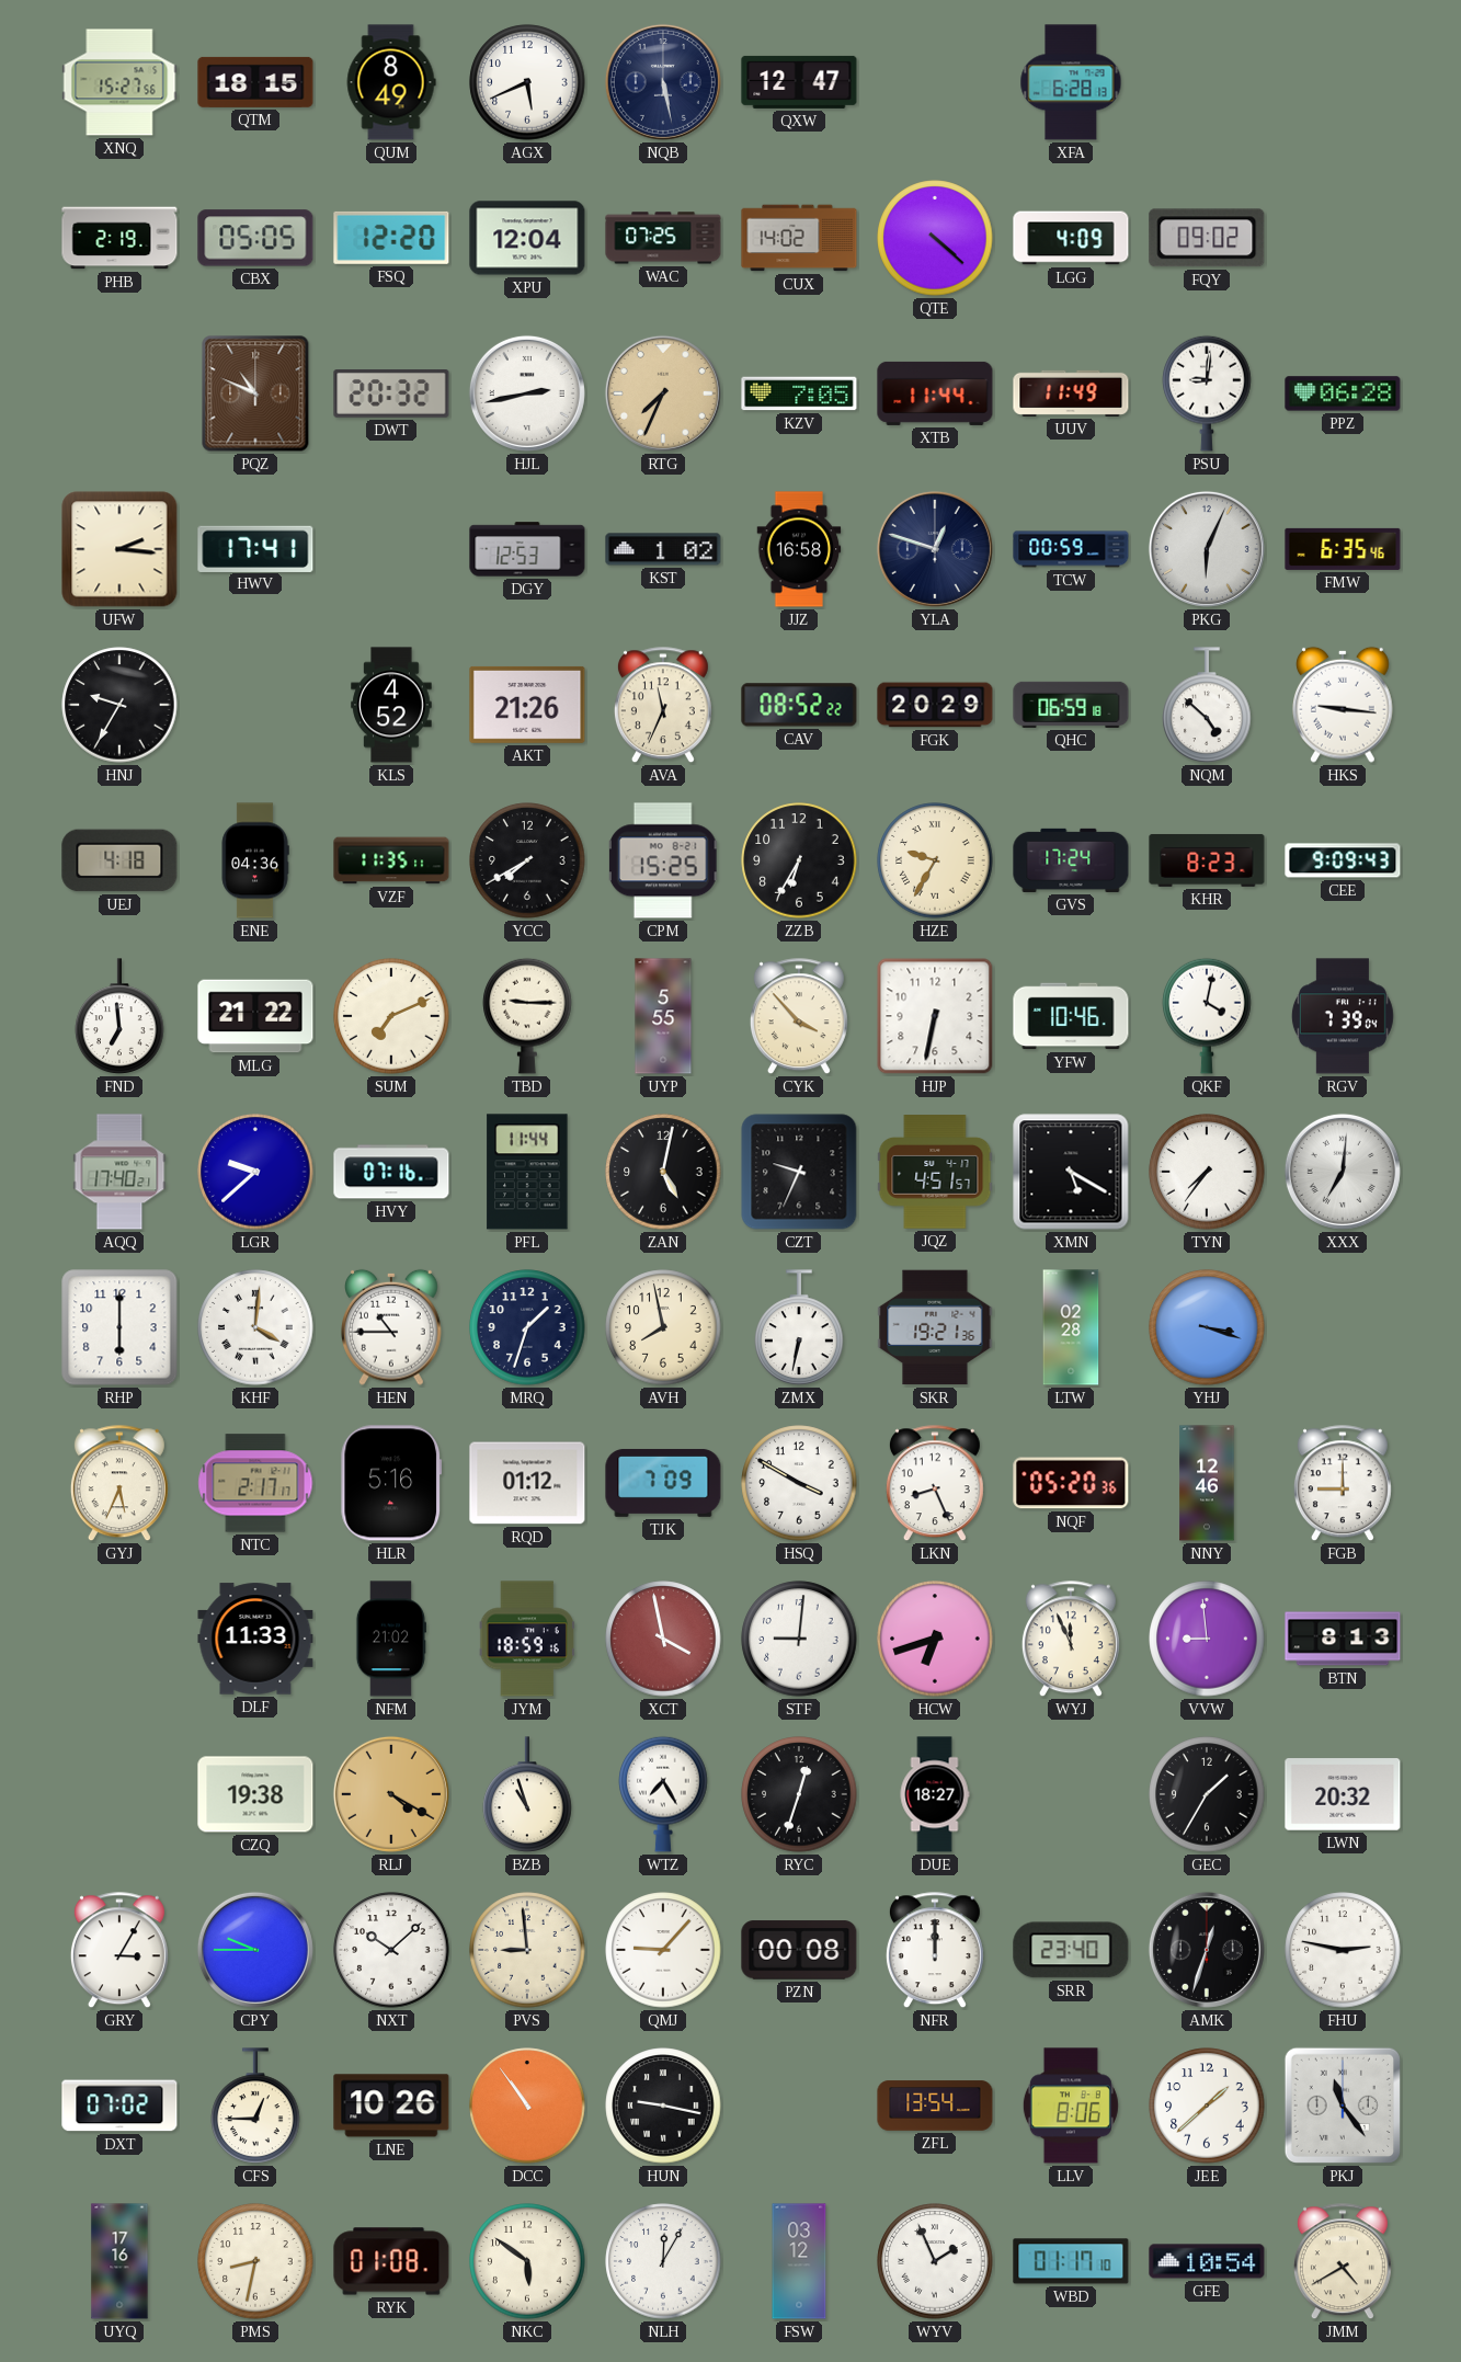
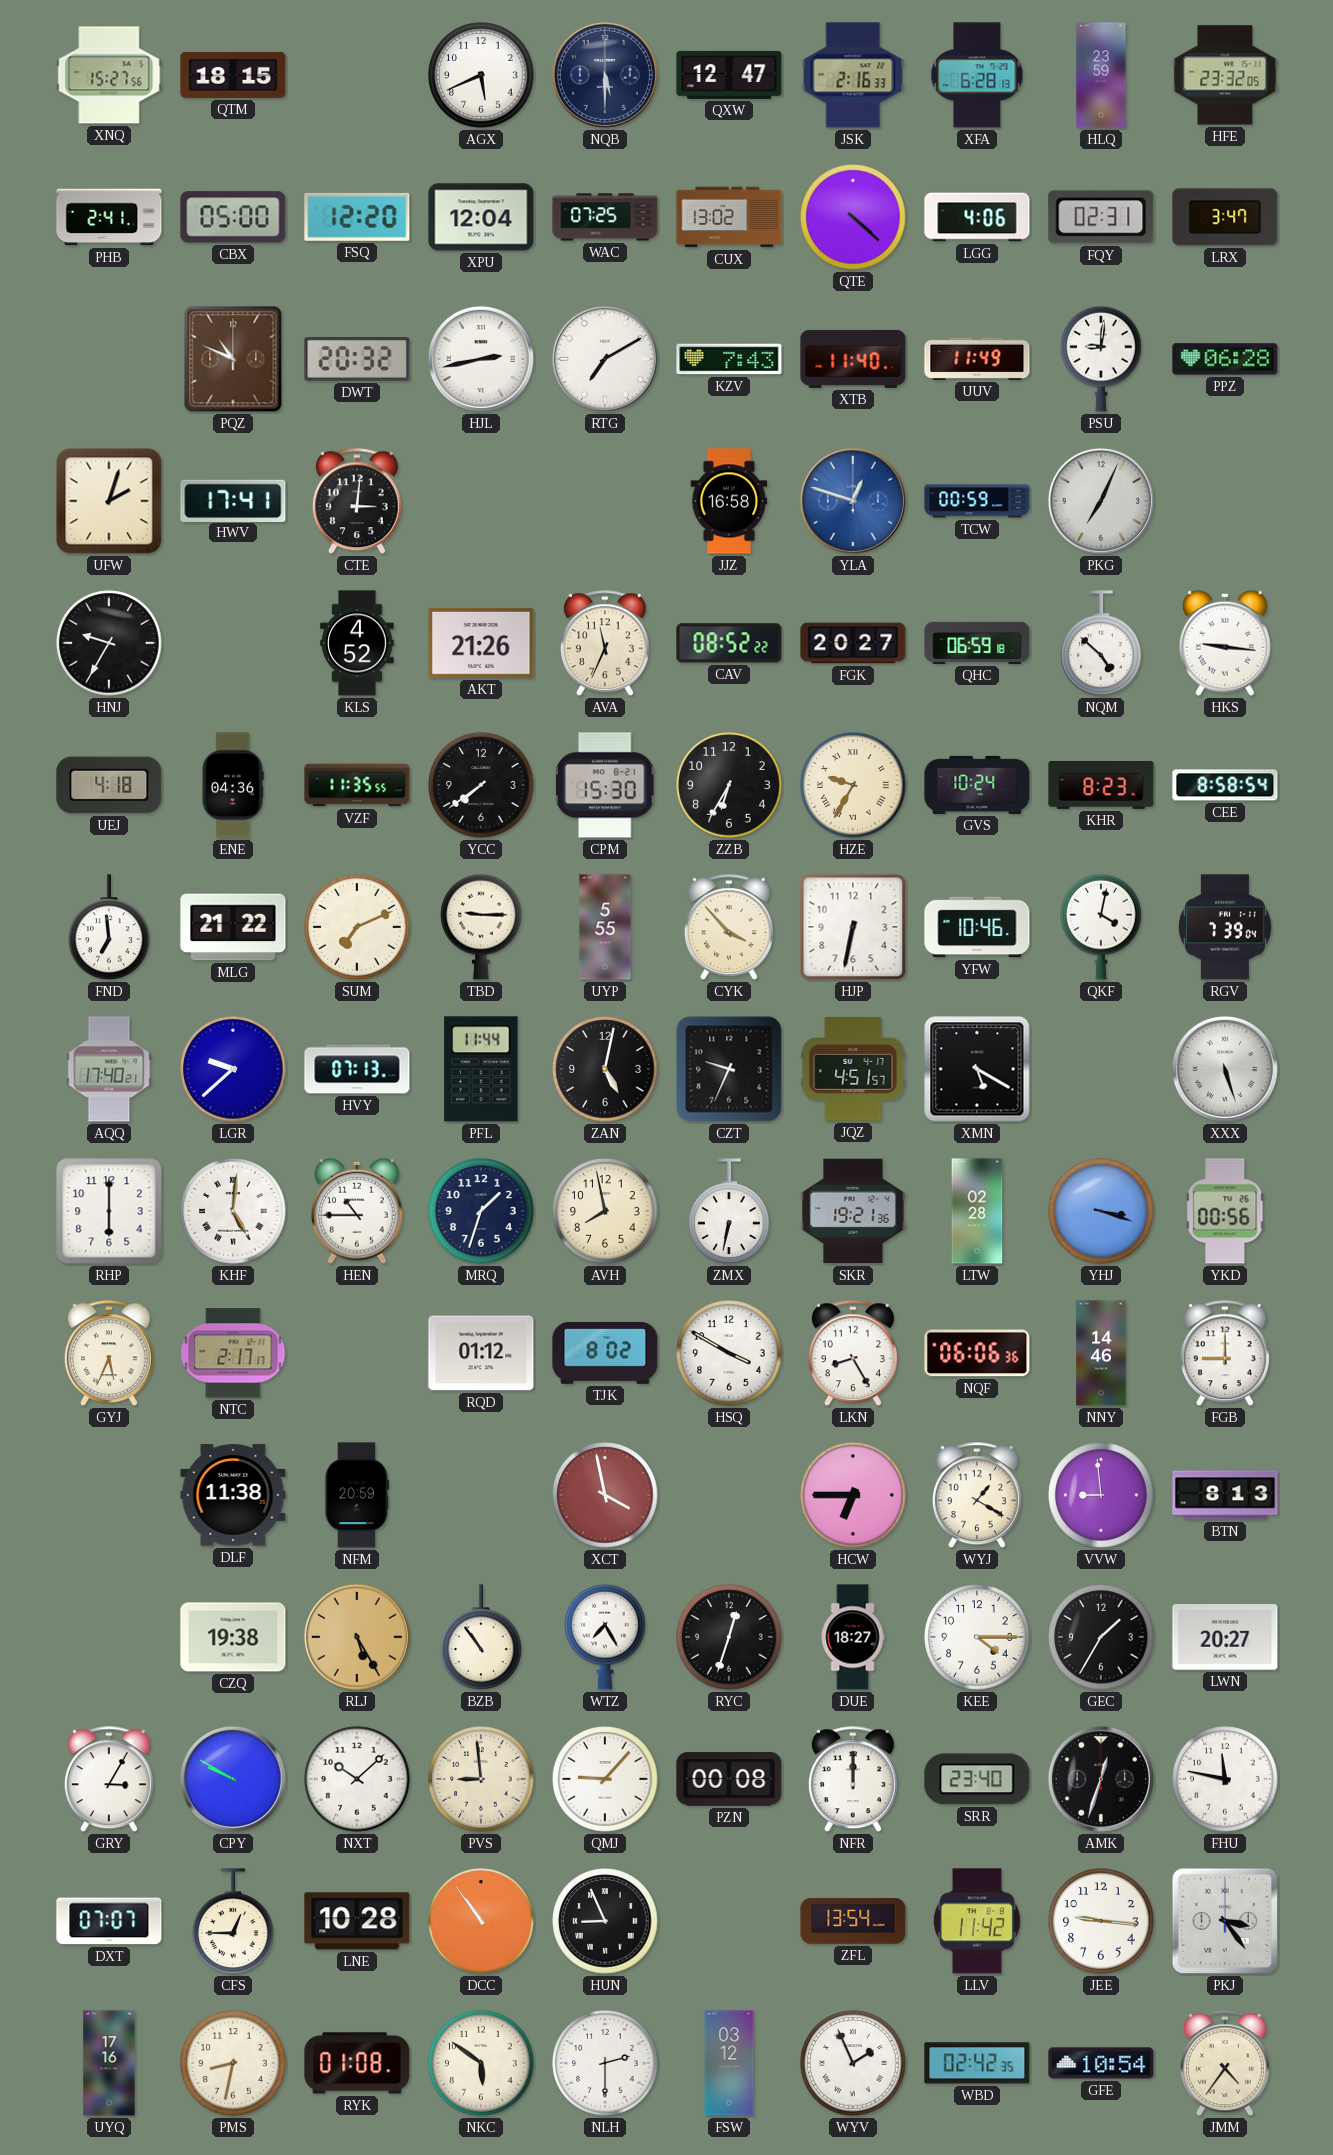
QUM: 8:49 -> none (391, 82)
NQB: 5:28 -> 5:30 (605, 75)
JSK: none -> 2:16 (853, 75)
HLQ: none -> 23:59 (1101, 75)
HFE: none -> 23:32 (1225, 75)
PHB: 2:19 -> 2:41 (109, 217)
CBX: 05:05 -> 05:00 (233, 217)
CUX: 14:02 -> 13:02 (729, 217)
LGG: 4:09 -> 4:06 (977, 217)
FQY: 09:02 -> 02:31 (1101, 217)
LRX: none -> 3:47 (1225, 217)
RTG: 7:34 -> 7:10 (605, 359)
RTG dial: champagne -> white (605, 359)
KZV: 7:05 -> 7:43 (729, 359)
XTB: 11:44 -> 11:40 (853, 359)
UFW: 2:16 -> 2:03 (109, 501)
CTE: none -> 3:01 (357, 502)
DGY: 12:53 -> none (527, 549)
KST: 1:02 -> none (663, 549)
YLA dial: navy -> blue (853, 501)
PKG: 6:04 -> 7:04 (1101, 501)
FMW: 6:35 -> none (1343, 549)
FGK: 20:29 -> 20:27 (853, 643)
VZF: 11:35:11 -> 11:35:55 (357, 785)
YCC: 7:40 -> 7:39 (481, 785)
CPM: 15:25 -> 15:30 (605, 785)
GVS: 17:24 -> 10:24 (977, 785)
CEE: 9:09 -> 8:58 (1225, 785)
HVY: 07:16 -> 07:13 (357, 1069)
TYN: 7:36 -> none (1207, 1172)
XXX: 7:01 -> 5:27 (1225, 1069)
KHF: 4:01 -> 5:01 (233, 1211)
YKD: none -> 00:56 (1225, 1211)
HLR: 5:16 -> none (391, 1483)
TJK: 7:09 -> 8:02 (605, 1353)
LKN: 8:26 -> 8:25 (853, 1354)
NQF: 05:20 -> 06:06 (977, 1353)
NNY: 12:46 -> 14:46 (1101, 1353)
DLF: 11:33 -> 11:38 (233, 1495)
NFM: 21:02 -> 20:59 (356, 1495)
JYM: 18:59 -> none (526, 1639)
STF: 9:01 -> none (799, 1639)
HCW: 6:42 -> 6:45 (853, 1495)
WYJ: 11:56 -> 1:20 (977, 1496)
RLJ: 4:20 -> 5:25 (357, 1637)
BZB: 10:57 -> 10:54 (481, 1637)
KEE: none -> 4:15 (977, 1637)
LWN: 20:32 -> 20:27 (1225, 1637)
CPY: 9:45 -> 9:50 (233, 1779)
FHU: 2:47 -> 11:47 (1225, 1779)
DXT: 07:02 -> 07:07 (109, 1921)
LNE: 10:26 -> 10:28 (357, 1921)
HUN: 9:17 -> 8:56 (605, 1921)
LLV: 8:06 -> 11:42 (977, 1921)
JEE: 1:38 -> 9:16 (1101, 1921)
PKJ: 11:24 -> 3:24 (1225, 1921)
NLH: 12:05 -> 2:30 (605, 2063)
WBD: 01:17 -> 02:42 (977, 2063)
JMM: 4:40 -> 4:36 (1225, 2064)
